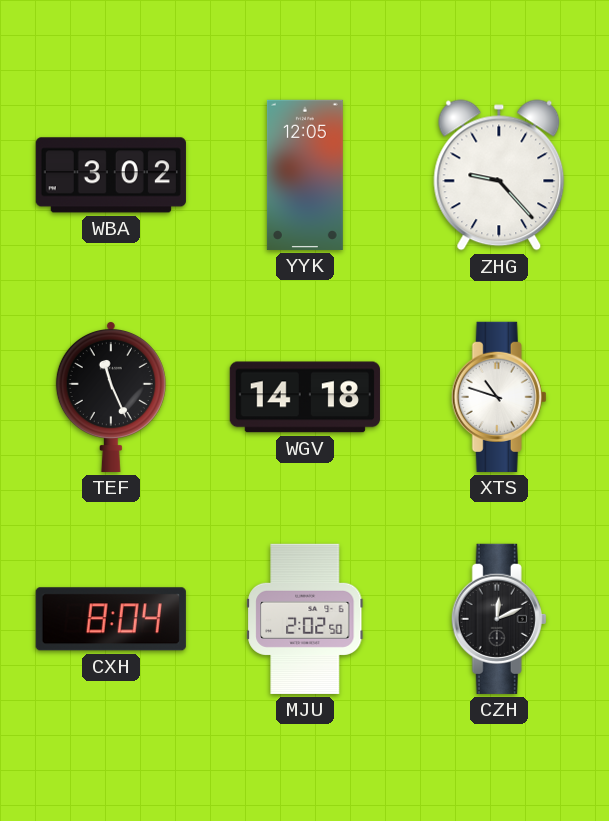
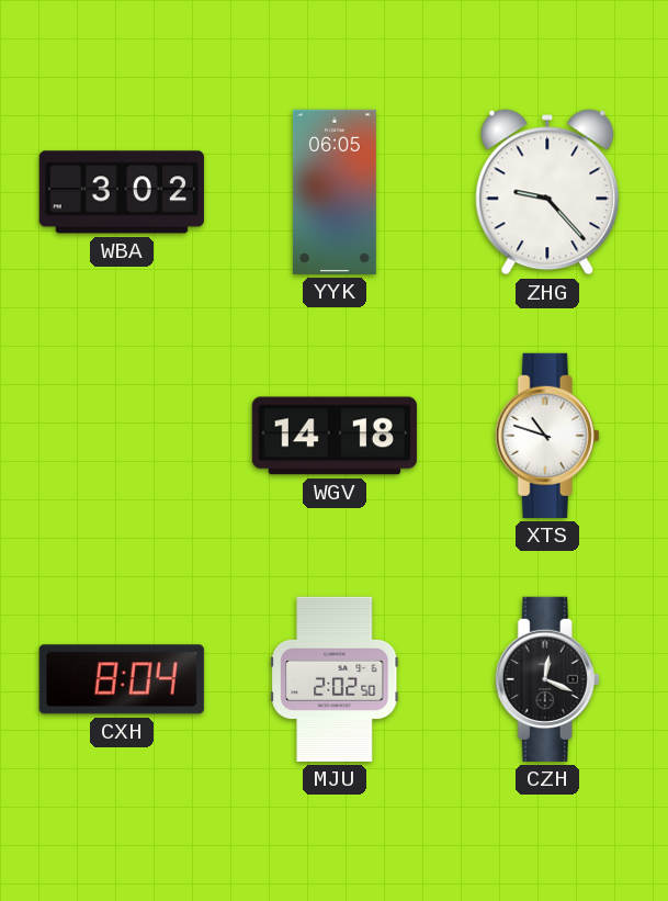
YYK: 12:05 -> 06:05 (335, 192)
TEF: 11:26 -> none (111, 396)
CZH: 12:11 -> 12:19 (547, 679)
